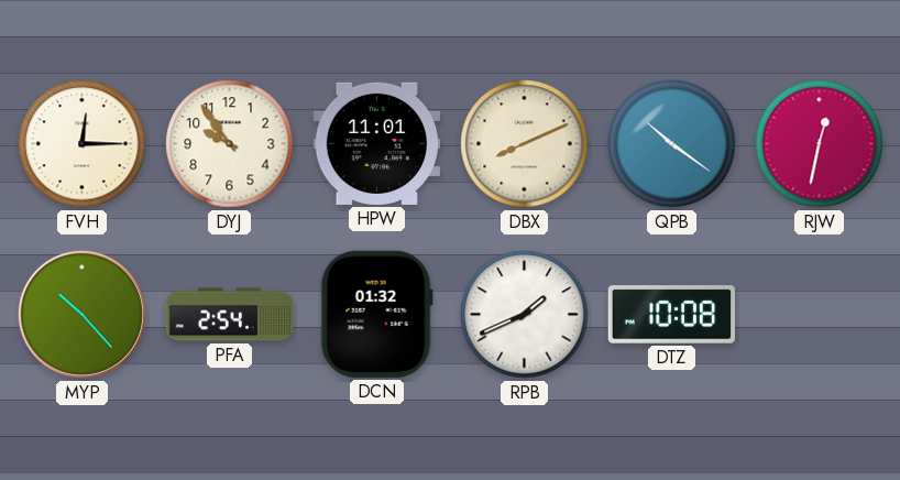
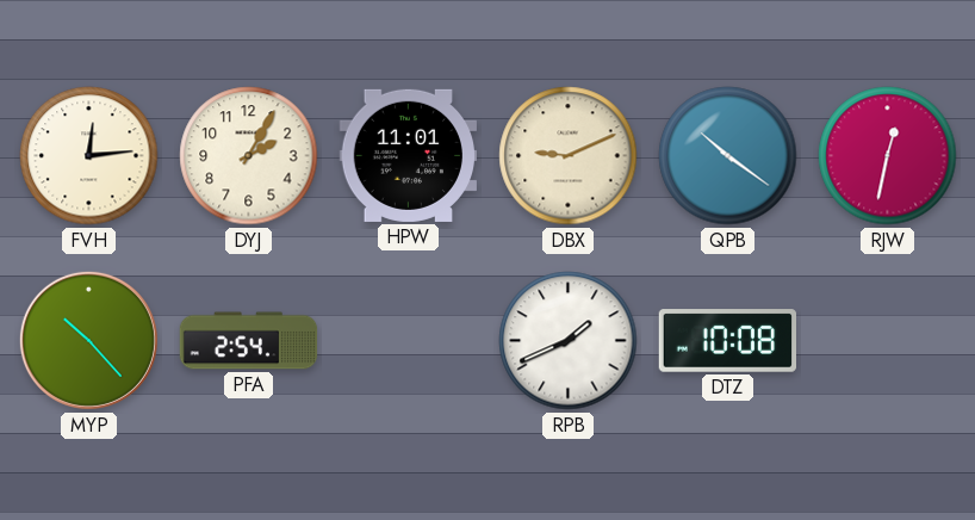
FVH: 12:15 -> 12:14 (89, 156)
DYJ: 9:54 -> 2:05 (249, 156)
DBX: 8:11 -> 9:11 (569, 156)
DCN: 01:32 -> none (376, 314)
